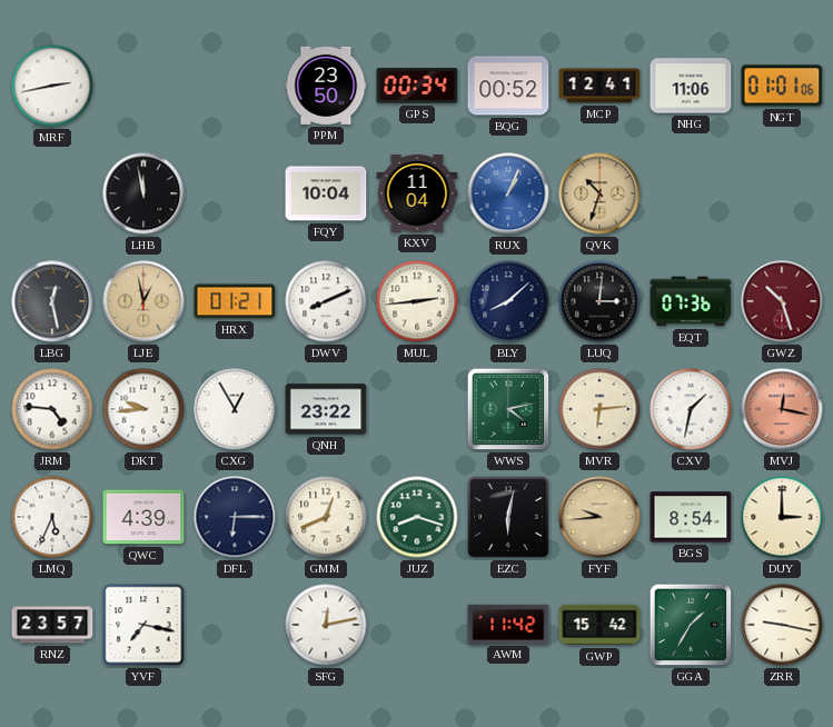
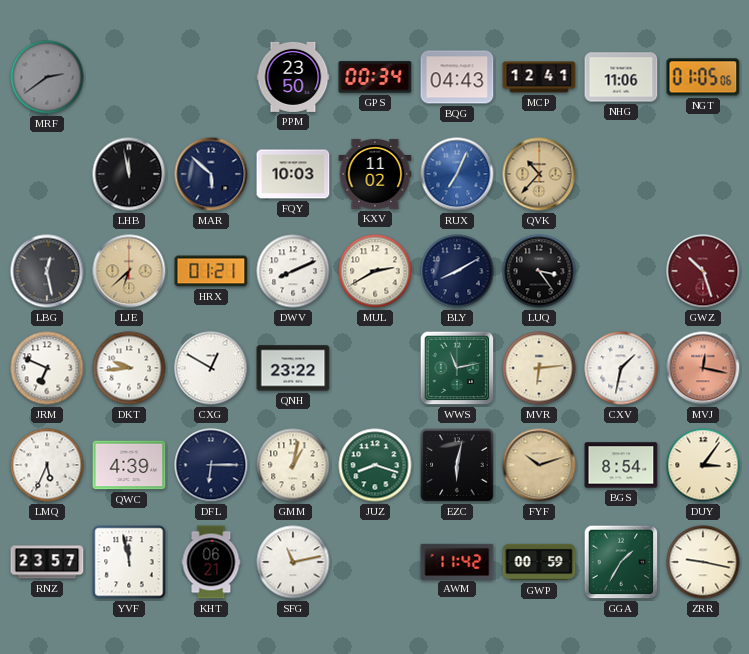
MRF: 2:43 -> 2:39 (47, 77)
MRF dial: white -> grey (47, 77)
BQG: 00:52 -> 04:43 (457, 77)
NGT: 01:01 -> 01:05 (703, 77)
MAR: none -> 5:52 (211, 174)
FQY: 10:04 -> 10:03 (293, 174)
KXV: 11:04 -> 11:02 (375, 174)
RUX: 1:04 -> 7:04 (457, 174)
QVK: 10:33 -> 10:37 (539, 174)
LJE: 12:58 -> 6:38 (129, 271)
MUL: 2:44 -> 2:40 (375, 271)
BLY: 8:08 -> 8:10 (457, 271)
LUQ: 3:01 -> 3:24 (539, 271)
EQT: 07:36 -> none (691, 301)
JRM: 4:46 -> 6:49 (47, 368)
CXG: 12:55 -> 12:50 (211, 368)
WWS: 4:13 -> 11:13 (457, 368)
GMM: 12:41 -> 1:02 (293, 465)
FYF: 9:44 -> 10:12 (539, 465)
DUY: 3:00 -> 3:06 (703, 465)
YVF: 7:17 -> 11:58 (129, 562)
KHT: none -> 06:21 (211, 562)
SFG: 12:13 -> 11:13 (293, 562)
GWP: 15:42 -> 00:59 (539, 562)
